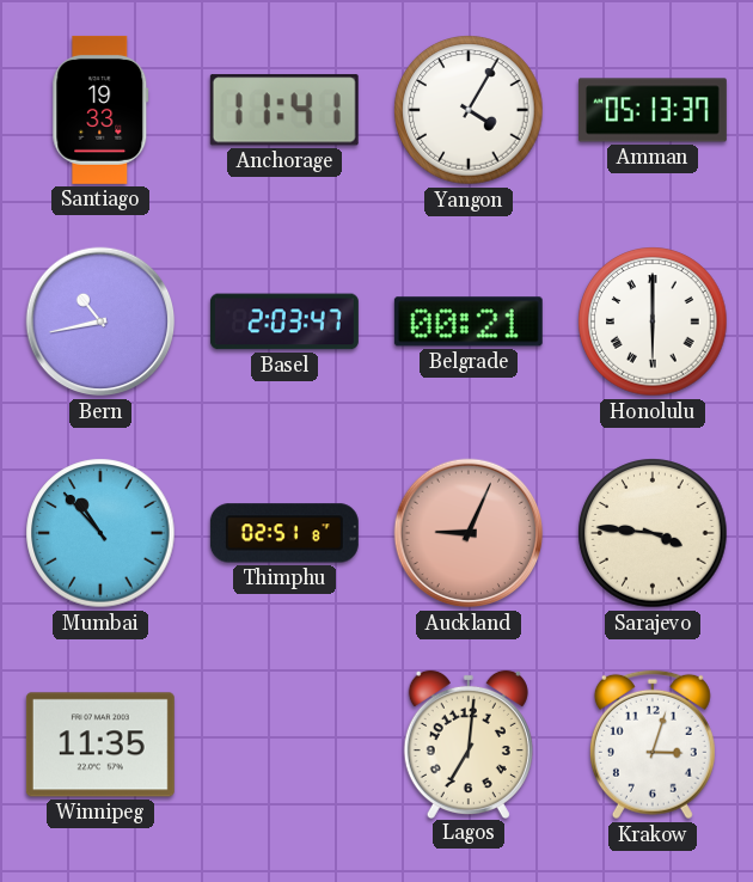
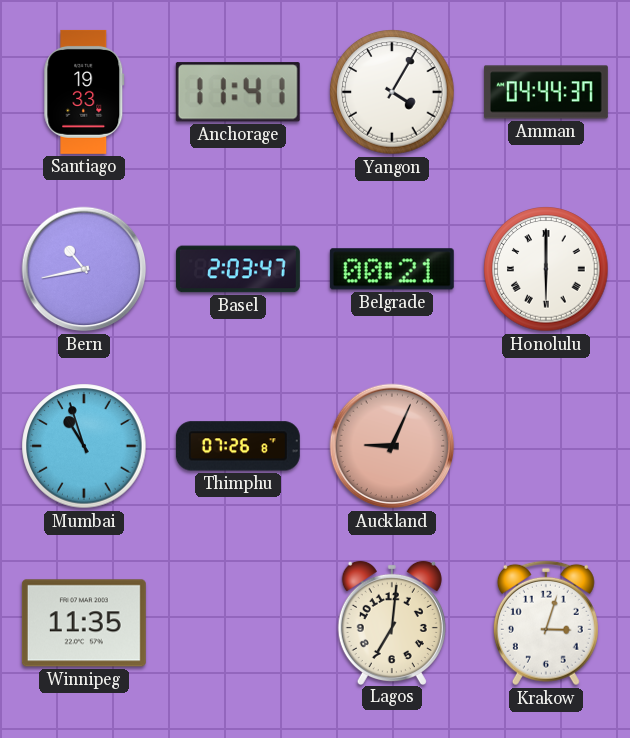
Amman: 05:13 -> 04:44 (546, 92)
Mumbai: 10:53 -> 10:57 (84, 446)
Thimphu: 02:51 -> 07:26 (238, 446)
Sarajevo: 3:46 -> none (653, 533)
